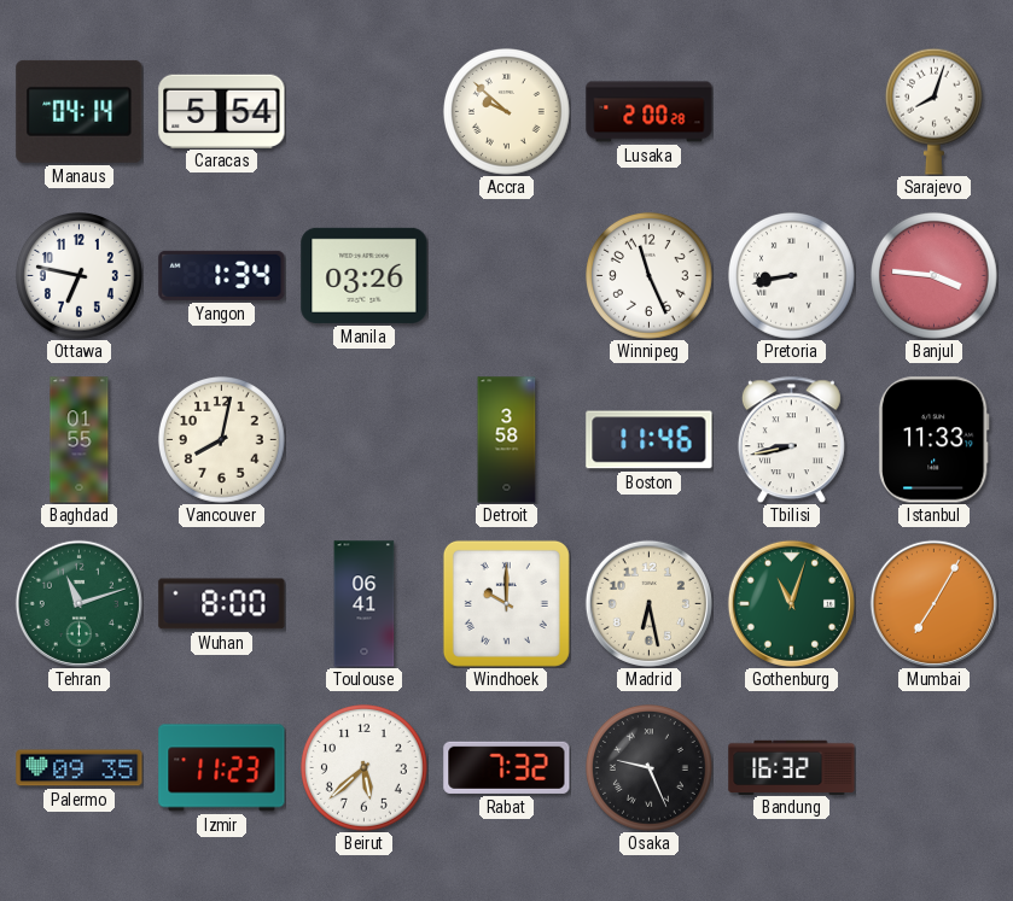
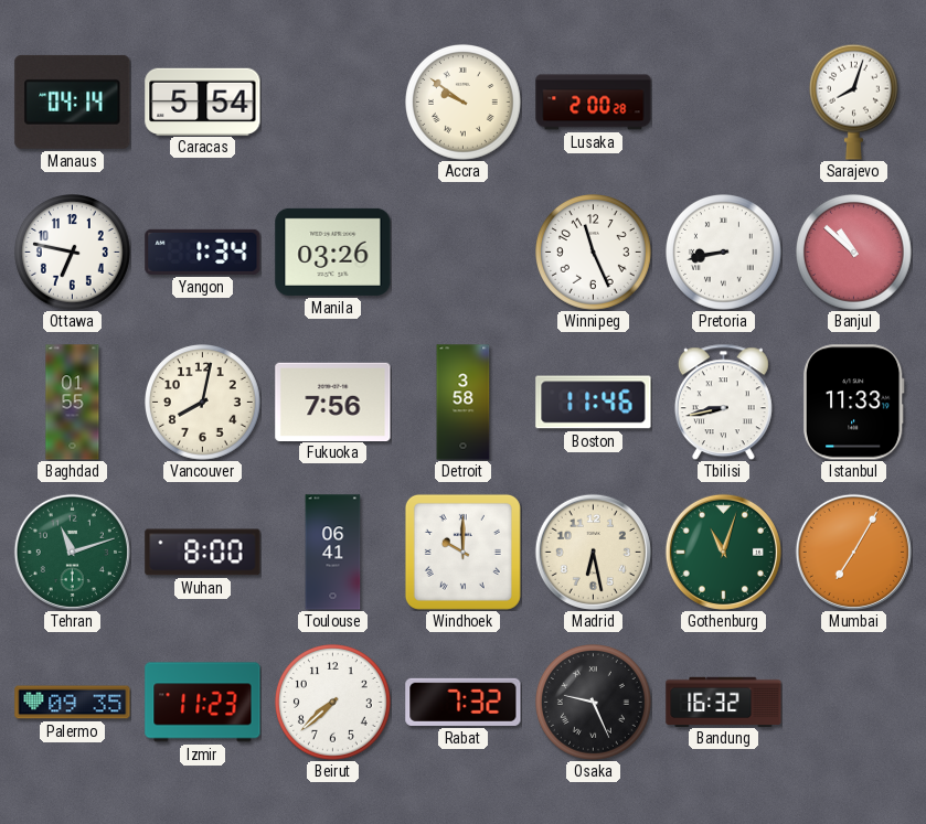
Accra: 9:52 -> 9:51 (464, 103)
Banjul: 3:46 -> 10:52 (854, 253)
Fukuoka: none -> 7:56 (333, 402)
Beirut: 5:38 -> 7:38 (333, 703)
